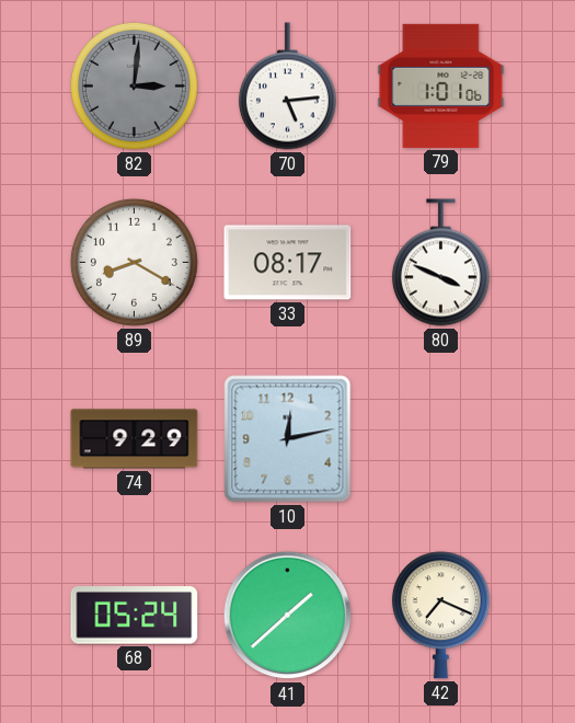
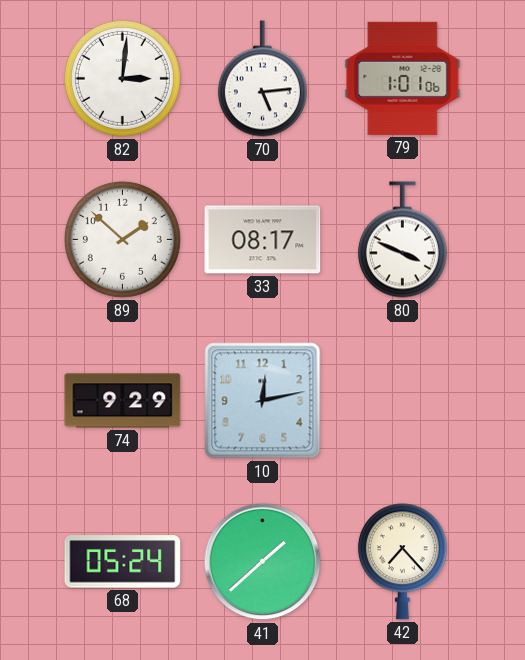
82 dial: grey -> white (122, 78)
89: 8:20 -> 1:52 (122, 239)
42: 7:19 -> 7:23 (402, 562)
